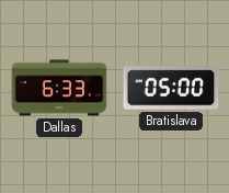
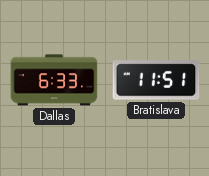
Bratislava: 05:00 -> 11:51 (156, 80)
